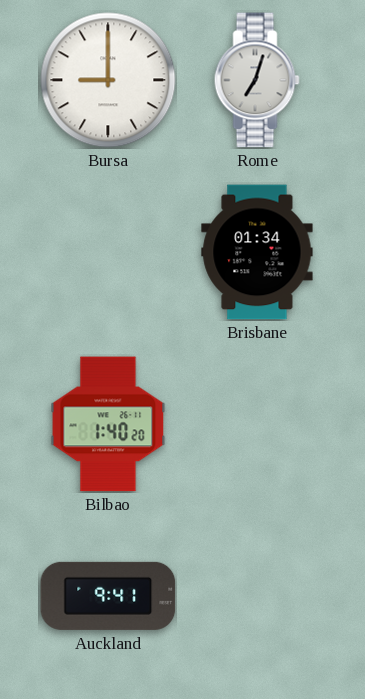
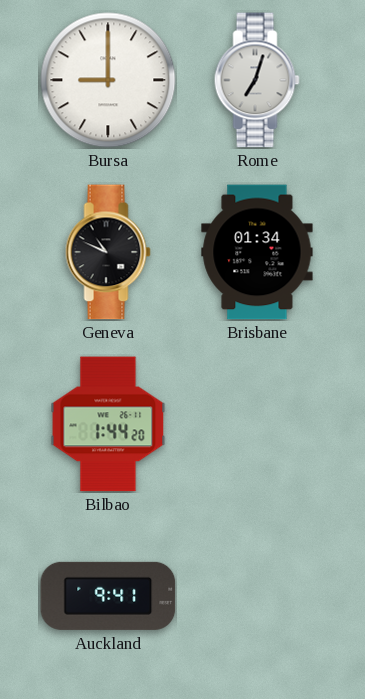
Geneva: none -> 10:49 (108, 252)
Bilbao: 1:40 -> 1:44 (108, 424)
